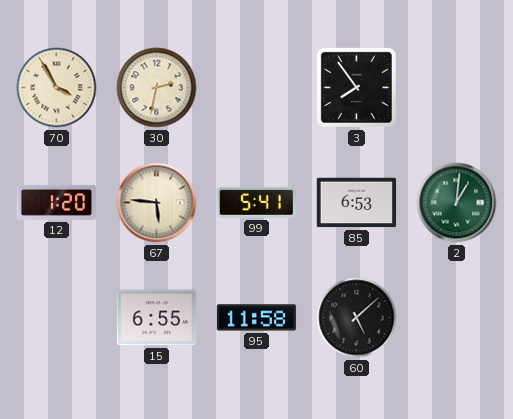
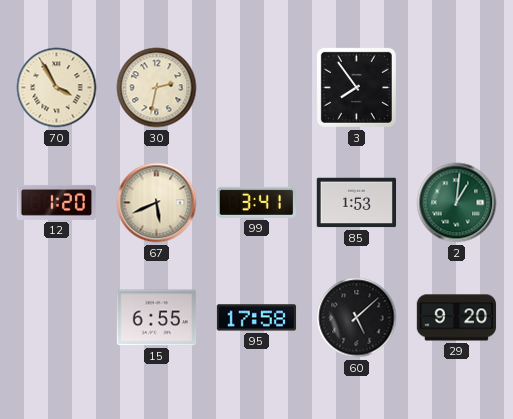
67: 5:46 -> 5:41 (157, 203)
99: 5:41 -> 3:41 (256, 202)
85: 6:53 -> 1:53 (357, 203)
95: 11:58 -> 17:58 (257, 318)
29: none -> 9:20 (457, 318)
